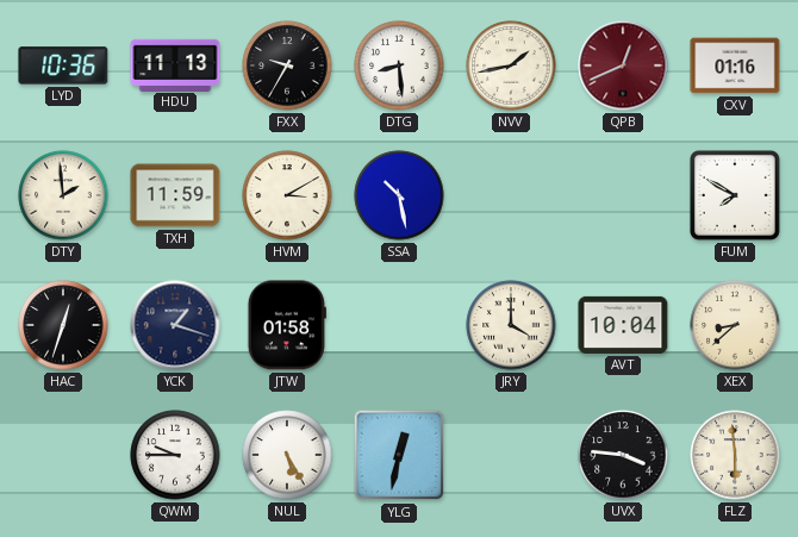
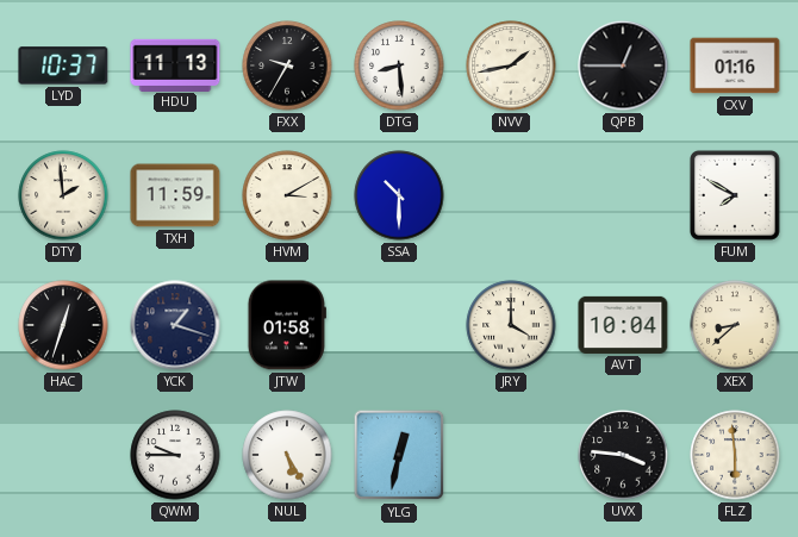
LYD: 10:36 -> 10:37 (63, 65)
QPB: 12:41 -> 12:45 (623, 65)
QPB dial: burgundy -> black (623, 65)
SSA: 10:28 -> 10:30 (399, 195)
